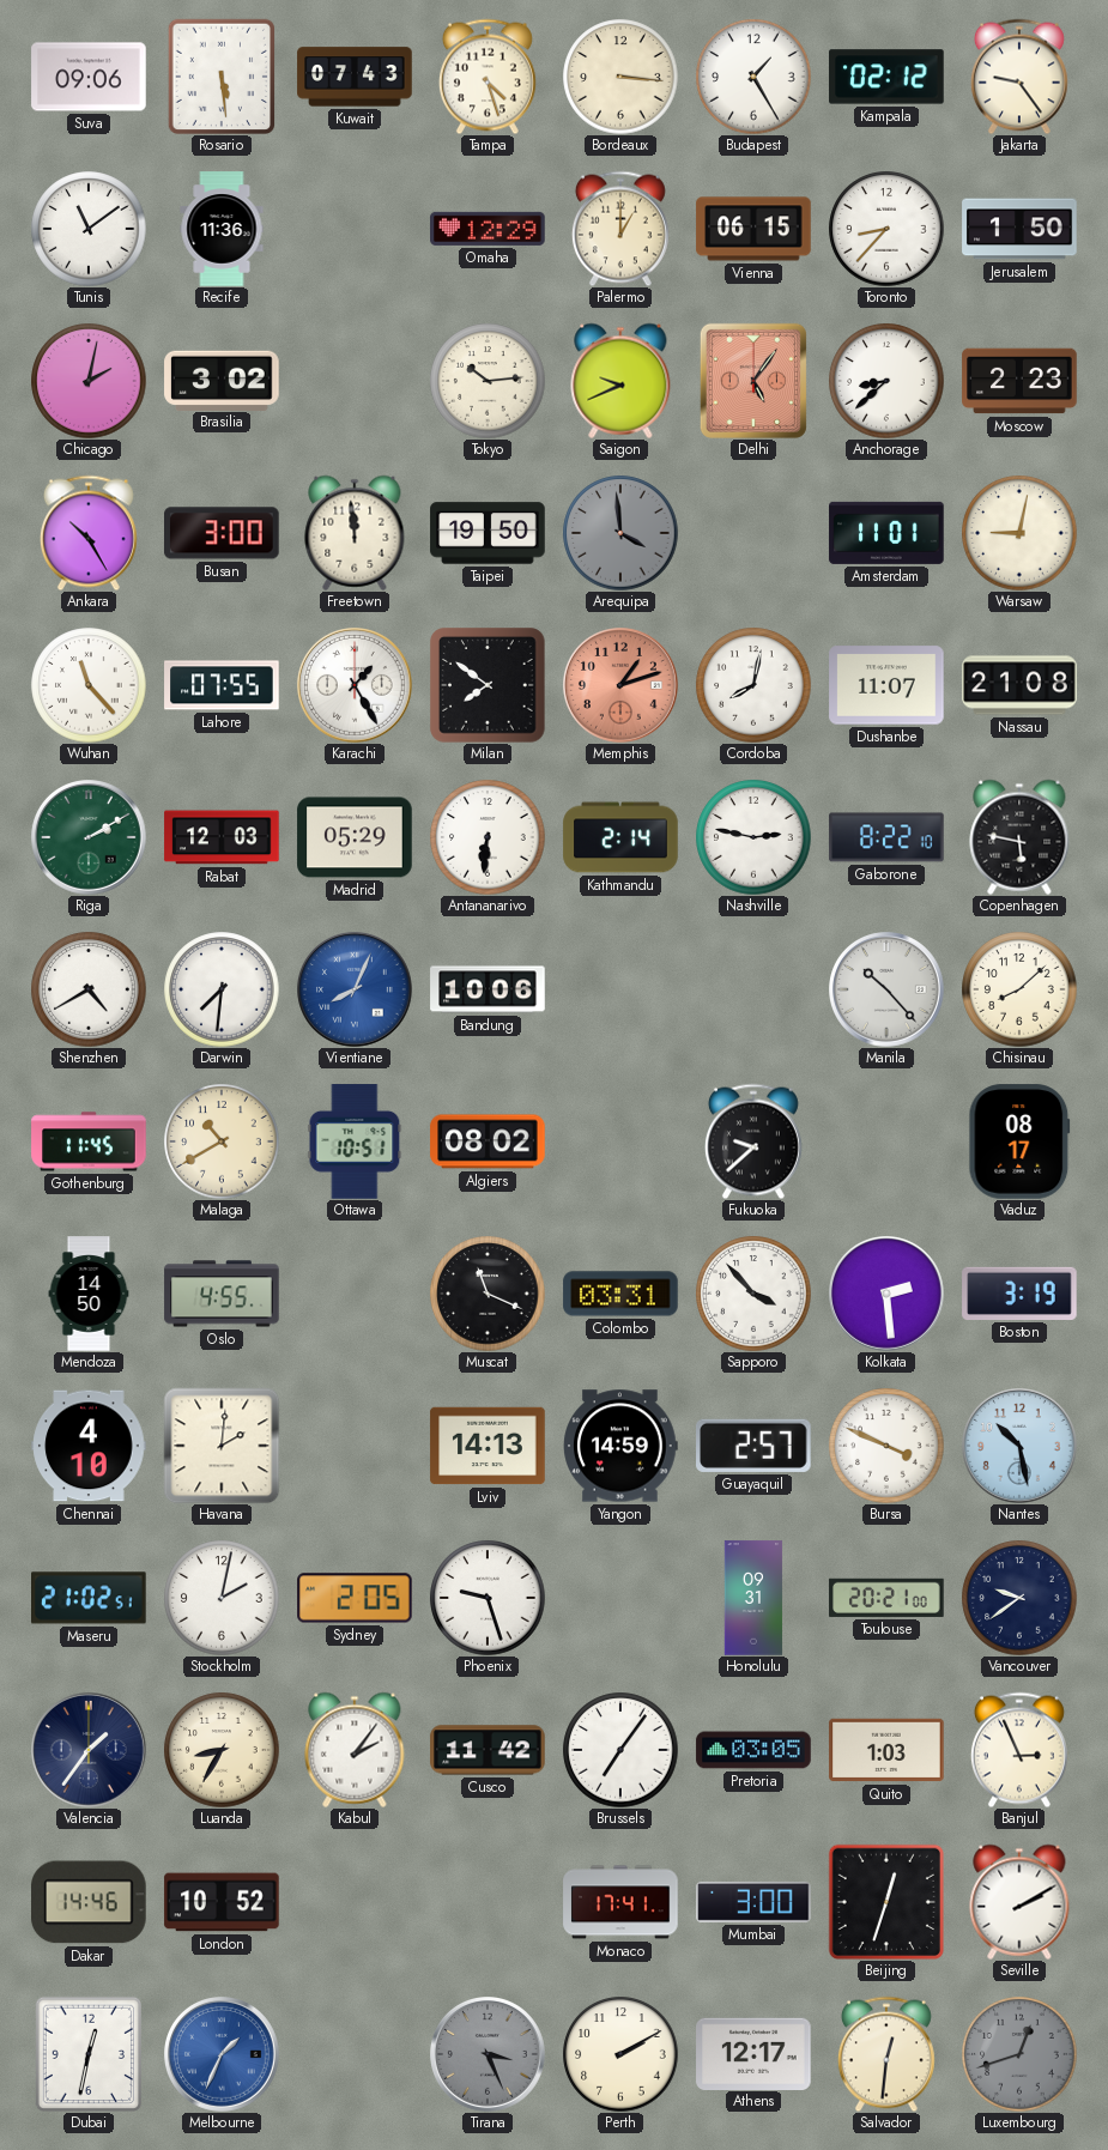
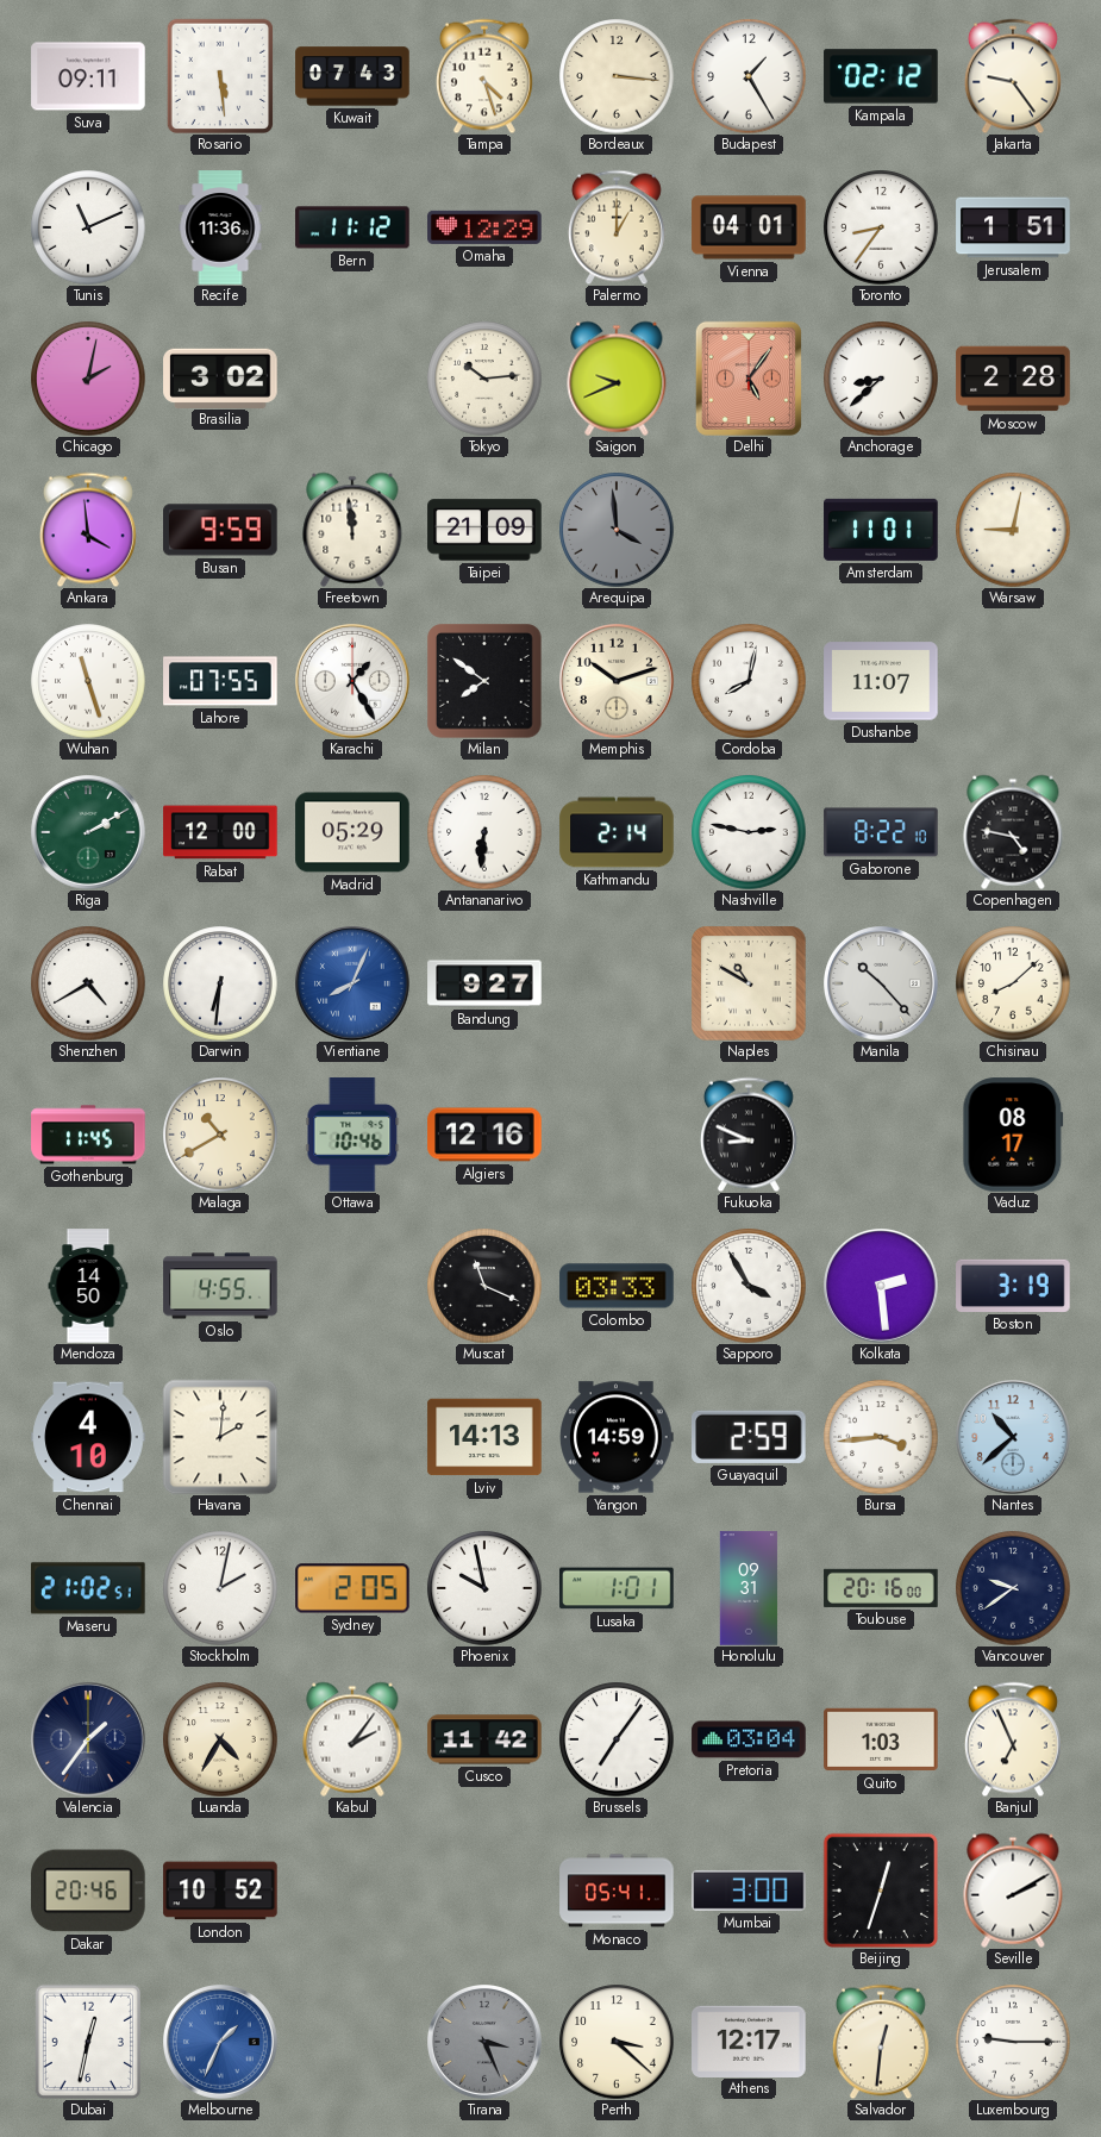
Suva: 09:06 -> 09:11 (88, 76)
Tunis: 11:09 -> 11:11 (88, 227)
Bern: none -> 11:12 (352, 227)
Vienna: 06:15 -> 04:01 (749, 227)
Toronto: 8:37 -> 8:36 (881, 227)
Jerusalem: 1:50 -> 1:51 (1013, 227)
Moscow: 2:23 -> 2:28 (1013, 379)
Ankara: 10:25 -> 3:59 (88, 530)
Busan: 3:00 -> 9:59 (220, 530)
Taipei: 19:50 -> 21:09 (484, 530)
Wuhan: 11:23 -> 11:27 (88, 681)
Memphis: 1:12 -> 10:12 (618, 682)
Memphis dial: salmon -> cream (618, 682)
Nassau: 21:08 -> none (1019, 685)
Rabat: 12:03 -> 12:00 (220, 832)
Copenhagen: 5:47 -> 4:47 (1013, 832)
Darwin: 7:31 -> 6:31 (220, 983)
Bandung: 10:06 -> 9:27 (484, 983)
Naples: none -> 10:50 (749, 983)
Ottawa: 10:51 -> 10:46 (352, 1135)
Algiers: 08:02 -> 12:16 (484, 1135)
Fukuoka: 9:38 -> 8:49 (749, 1135)
Colombo: 03:31 -> 03:33 (617, 1286)
Sapporo: 3:53 -> 3:55 (749, 1286)
Guayaquil: 2:57 -> 2:59 (750, 1437)
Bursa: 3:49 -> 3:44 (881, 1437)
Nantes: 10:28 -> 10:38 (1014, 1438)
Phoenix: 9:27 -> 9:58 (484, 1588)
Lusaka: none -> 1:01 (617, 1588)
Toulouse: 20:21 -> 20:16 (881, 1588)
Luanda: 8:35 -> 4:35 (220, 1739)
Pretoria: 03:05 -> 03:04 (749, 1739)
Banjul: 2:56 -> 6:56 (1013, 1739)
Dakar: 14:46 -> 20:46 (89, 1891)
Monaco: 17:41 -> 05:41 (617, 1891)
Perth: 2:10 -> 3:22 (617, 2042)
Luxembourg: 12:42 -> 9:15 (1013, 2042)
Luxembourg dial: grey -> white (1013, 2042)
